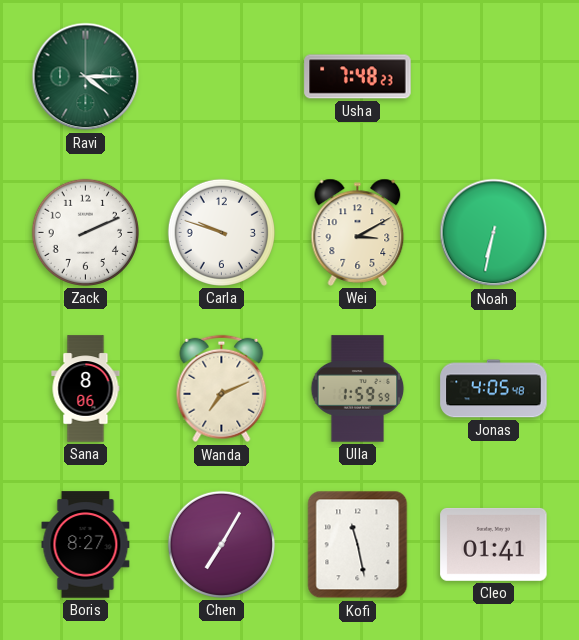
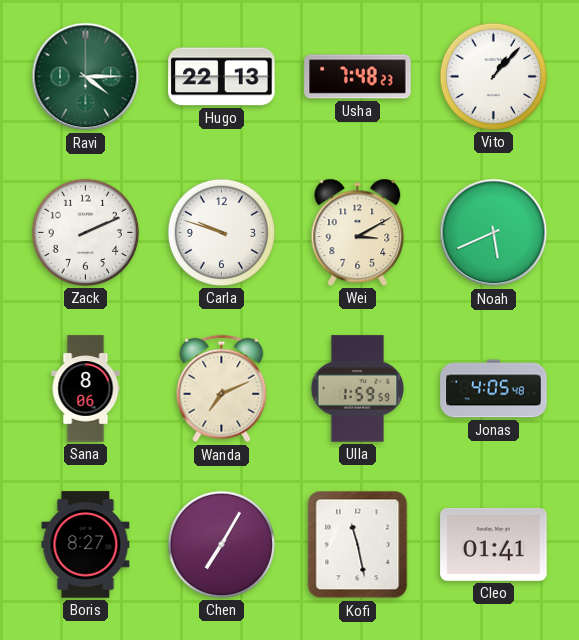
Hugo: none -> 22:13 (222, 77)
Vito: none -> 1:07 (493, 76)
Noah: 6:32 -> 5:41 (494, 233)
